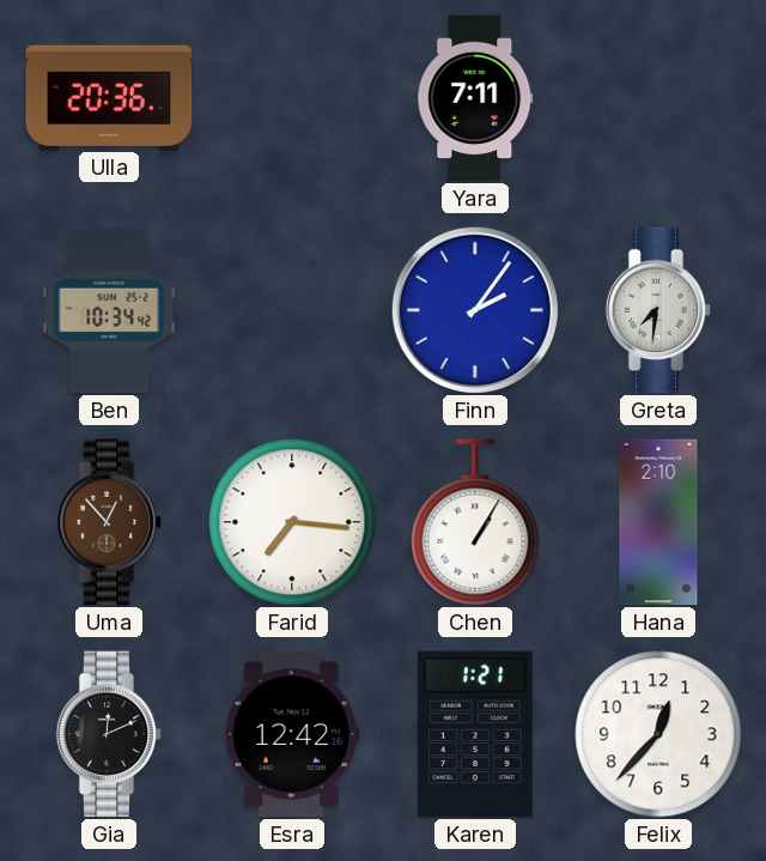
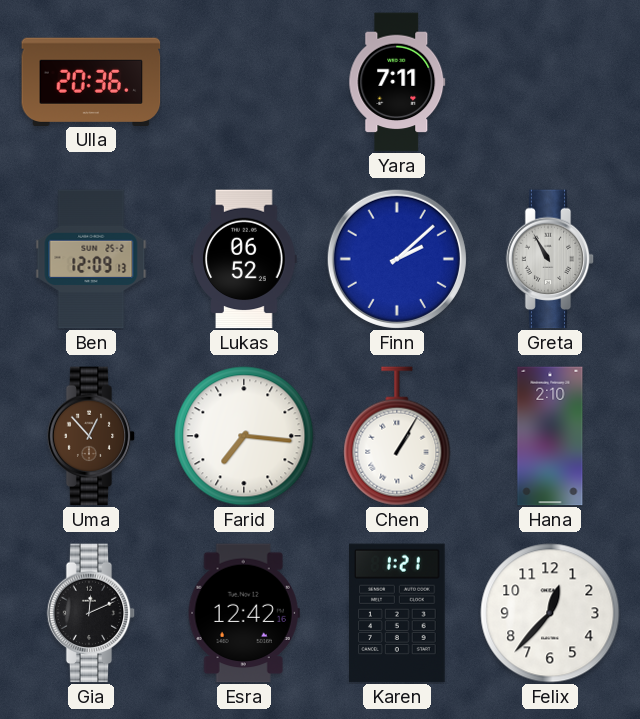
Ben: 10:34 -> 12:09 (91, 259)
Lukas: none -> 06:52 (244, 259)
Finn: 2:06 -> 2:08 (397, 259)
Greta: 7:31 -> 10:55 (550, 259)
